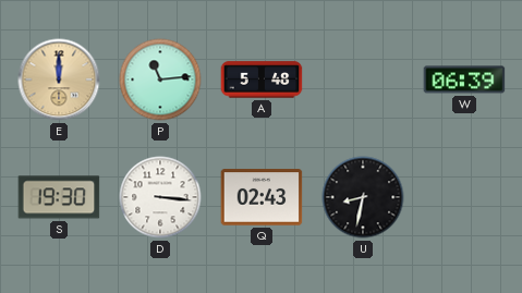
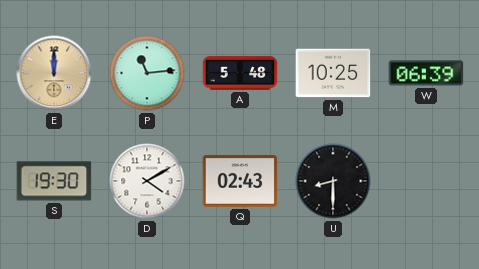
M: none -> 10:25 (333, 73)
D: 3:16 -> 4:10 (147, 181)
U: 8:32 -> 8:30 (333, 181)
